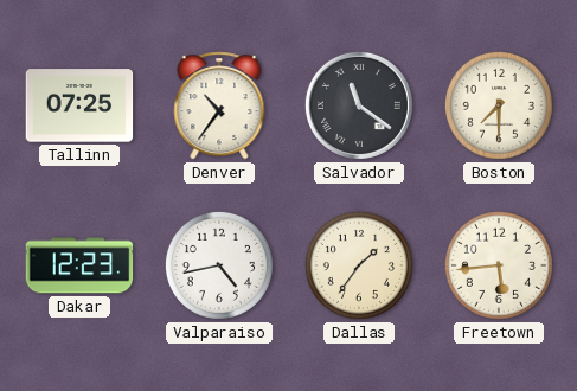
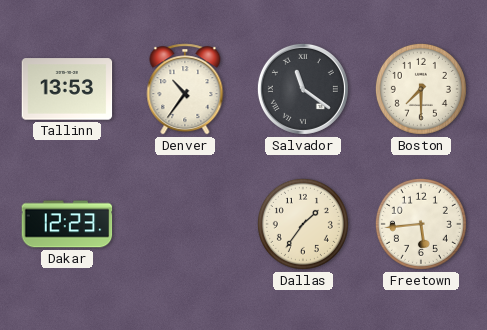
Tallinn: 07:25 -> 13:53 (67, 89)
Valparaiso: 4:43 -> none (219, 265)
